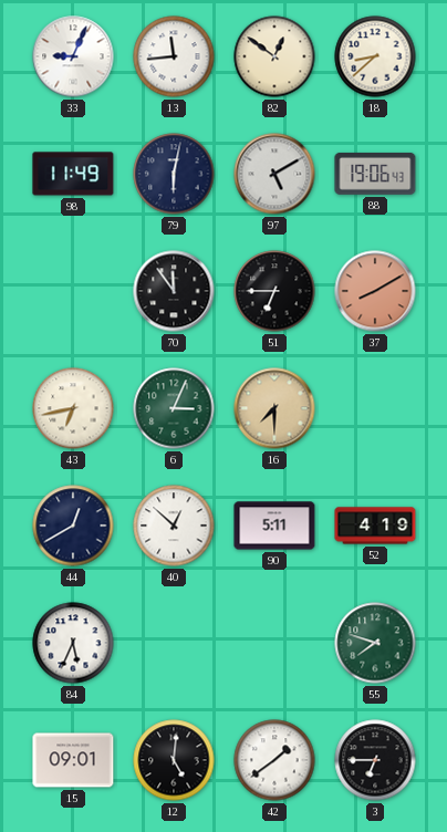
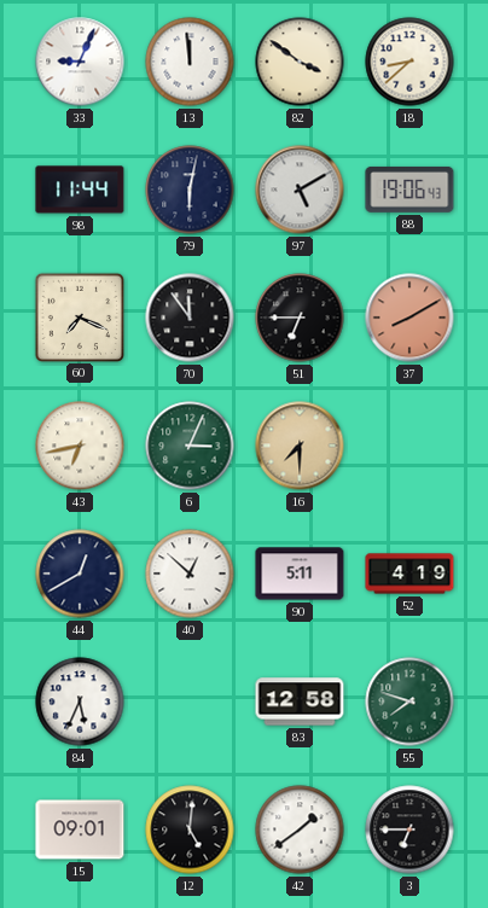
13: 11:44 -> 11:59 (190, 62)
82: 12:51 -> 3:51 (300, 62)
98: 11:49 -> 11:44 (80, 190)
60: none -> 7:19 (79, 316)
83: none -> 12:58 (300, 702)
